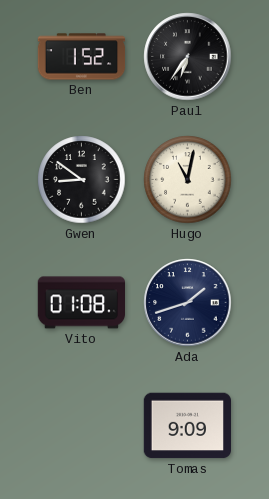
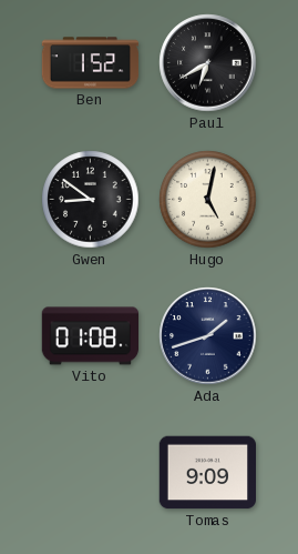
Paul: 6:36 -> 6:40 (208, 63)
Hugo: 11:02 -> 5:02 (208, 200)
